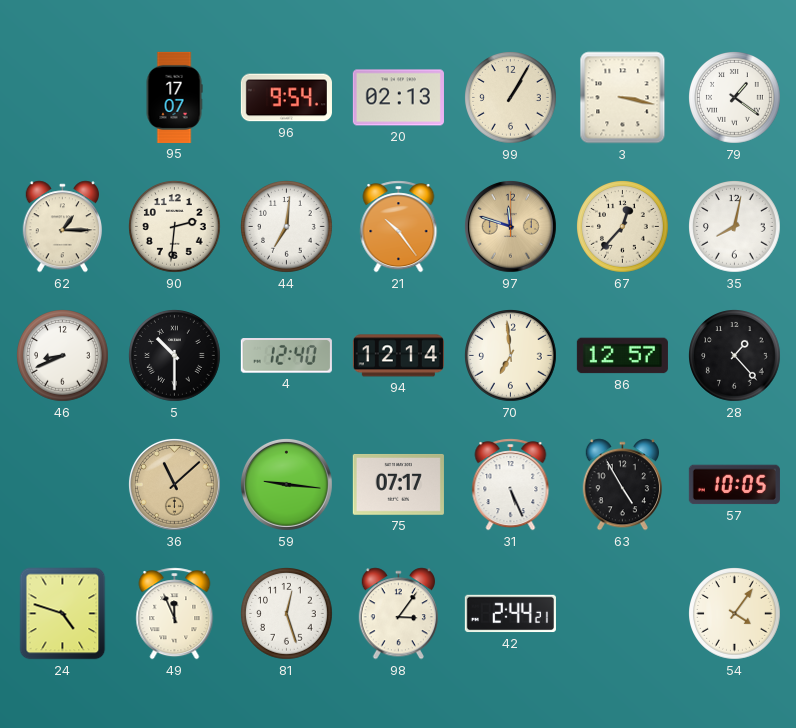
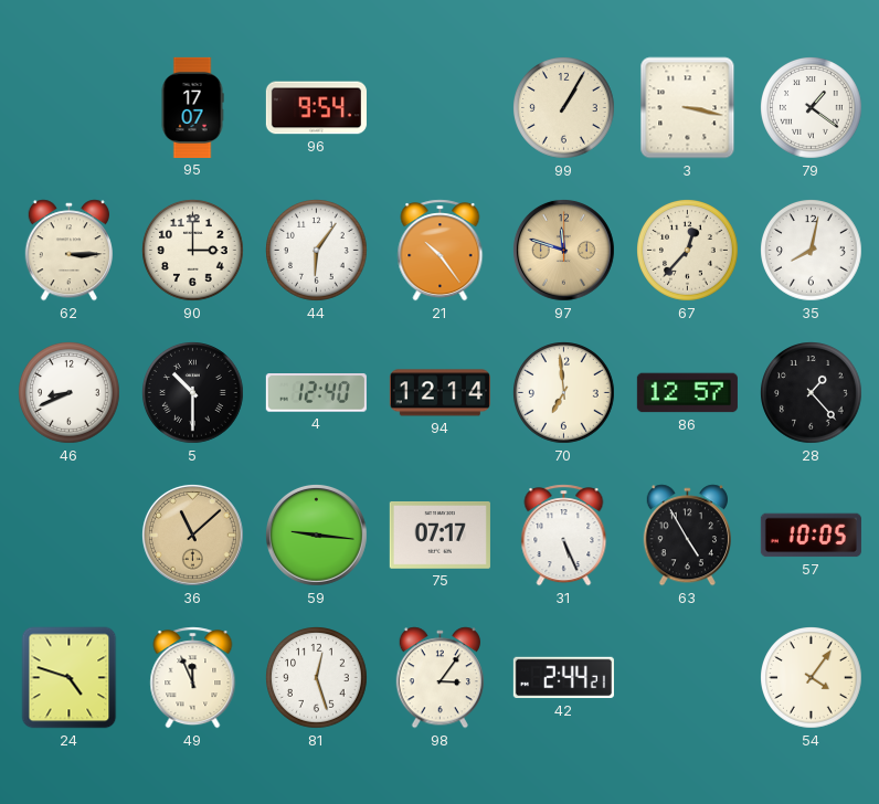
20: 02:13 -> none (398, 98)
62: 1:15 -> 3:15 (68, 251)
90: 2:31 -> 3:00 (193, 251)
44: 7:01 -> 6:06 (317, 251)
